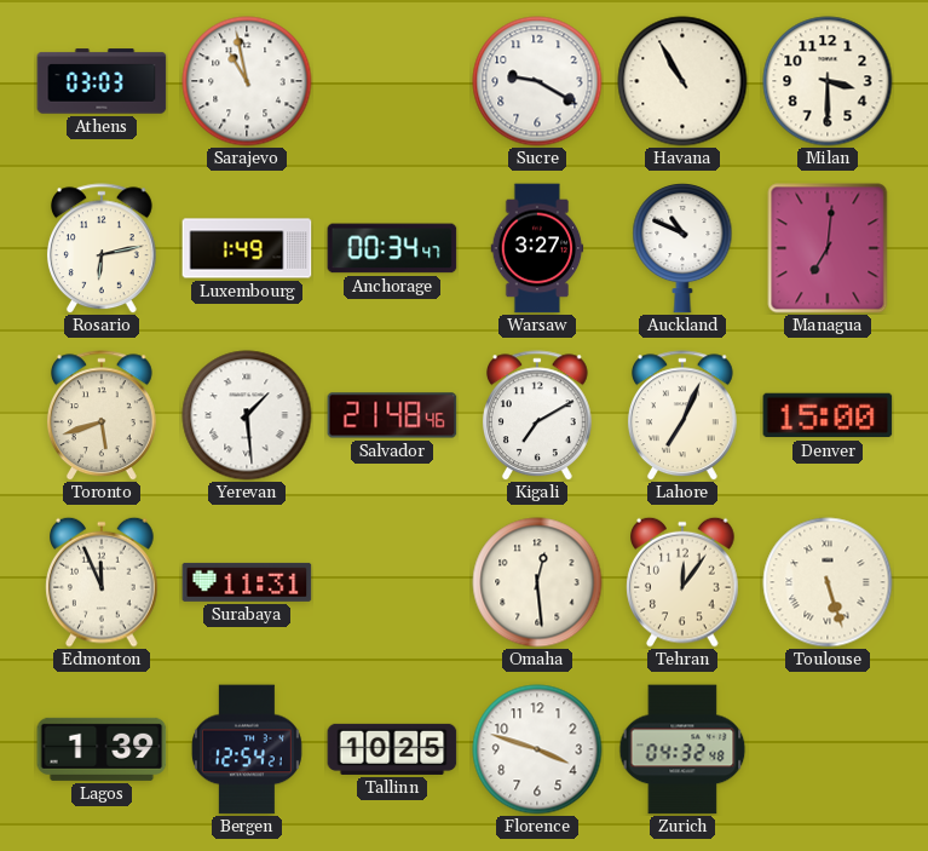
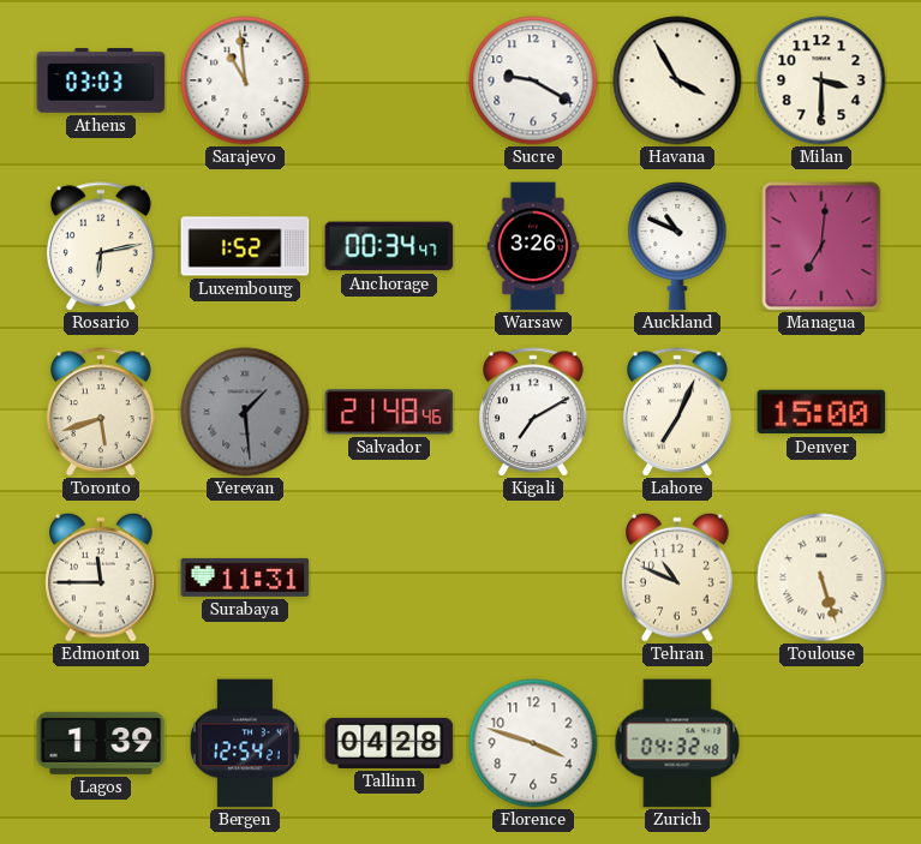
Sarajevo: 10:58 -> 10:59 (245, 80)
Havana: 10:55 -> 3:55 (677, 80)
Luxembourg: 1:49 -> 1:52 (245, 246)
Warsaw: 3:27 -> 3:26 (533, 246)
Yerevan dial: white -> grey (245, 412)
Edmonton: 11:56 -> 11:45 (101, 577)
Omaha: 12:29 -> none (537, 582)
Tehran: 12:06 -> 10:49 (677, 577)
Tallinn: 10:25 -> 04:28 (389, 743)
